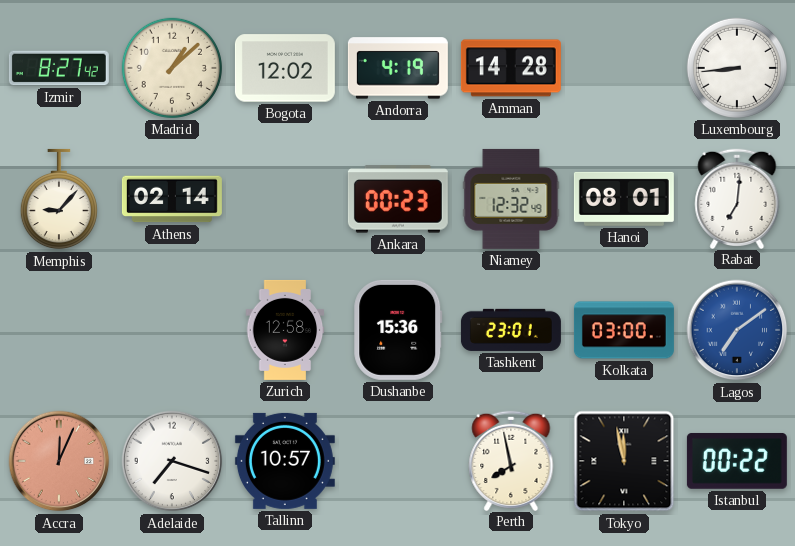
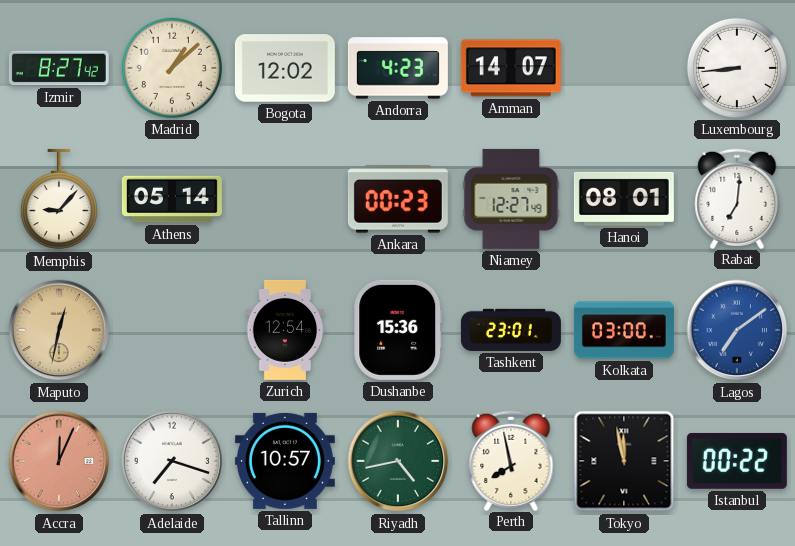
Andorra: 4:19 -> 4:23 (398, 68)
Amman: 14:28 -> 14:07 (511, 68)
Athens: 02:14 -> 05:14 (172, 199)
Niamey: 12:32 -> 12:27 (511, 199)
Maputo: none -> 12:32 (59, 330)
Zurich: 12:58 -> 12:54 (285, 330)
Riyadh: none -> 4:43 (398, 461)
